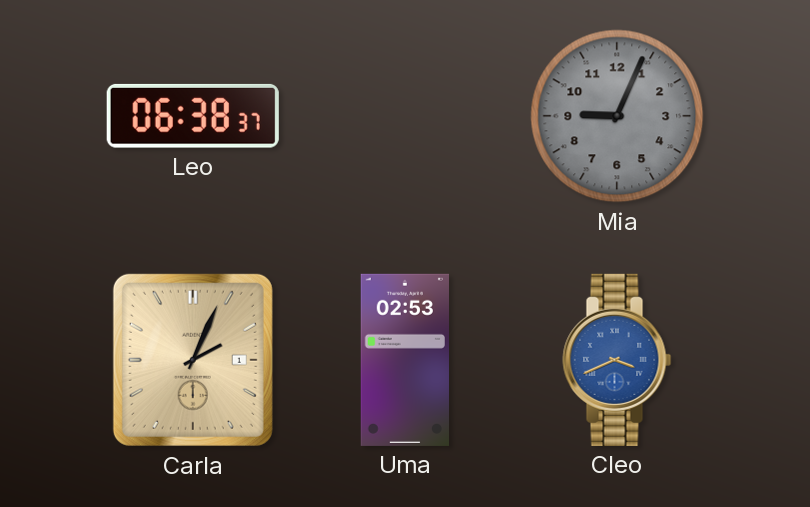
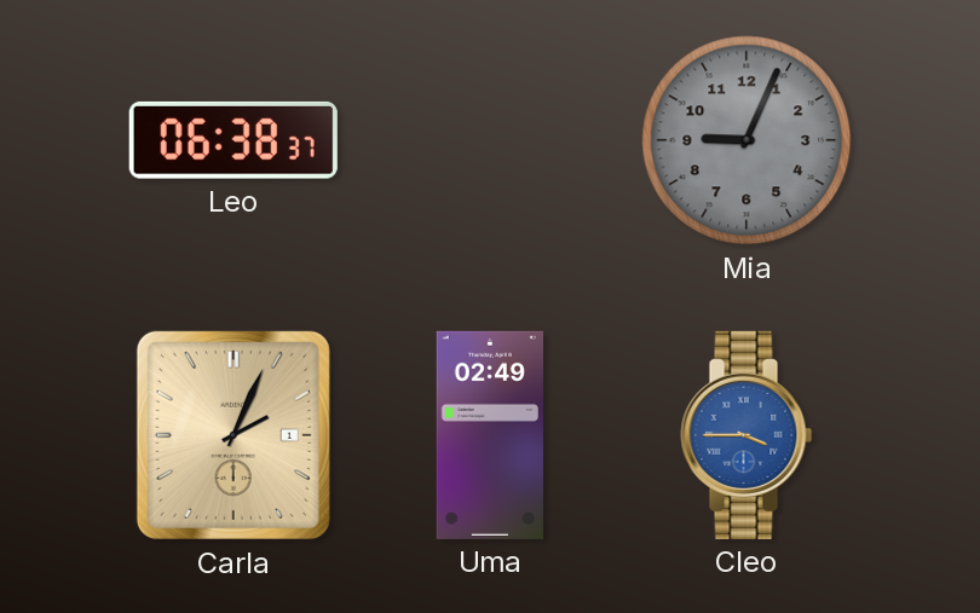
Uma: 02:53 -> 02:49 (489, 435)
Cleo: 3:41 -> 3:45 (746, 435)
